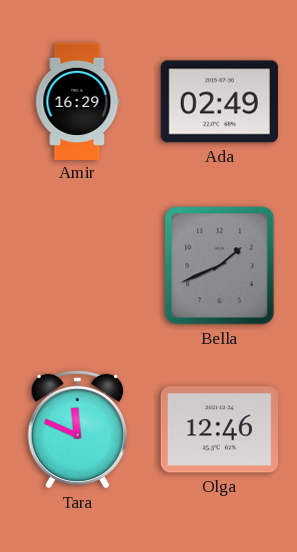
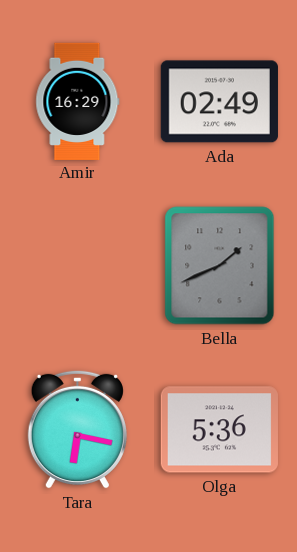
Tara: 11:49 -> 6:17 (77, 429)
Olga: 12:46 -> 5:36 (219, 430)
